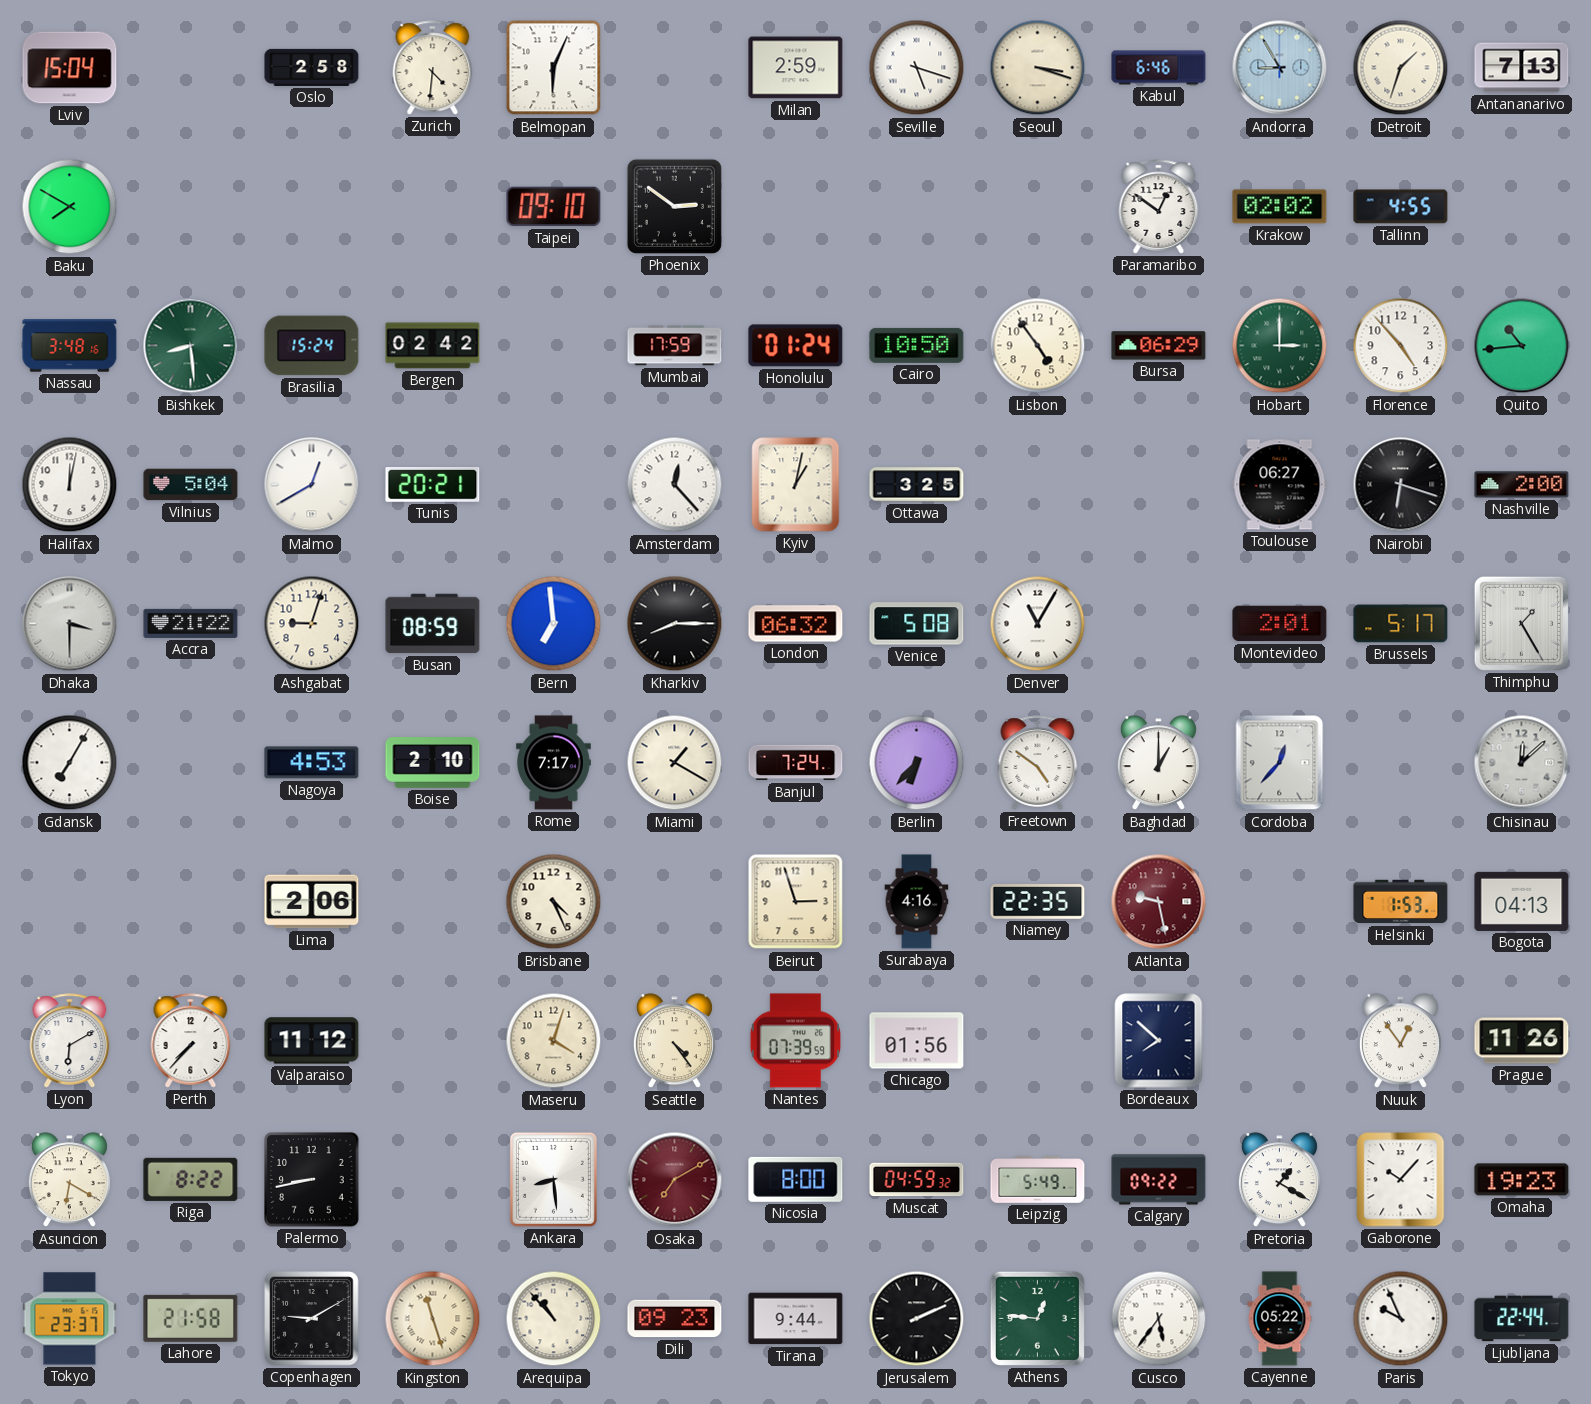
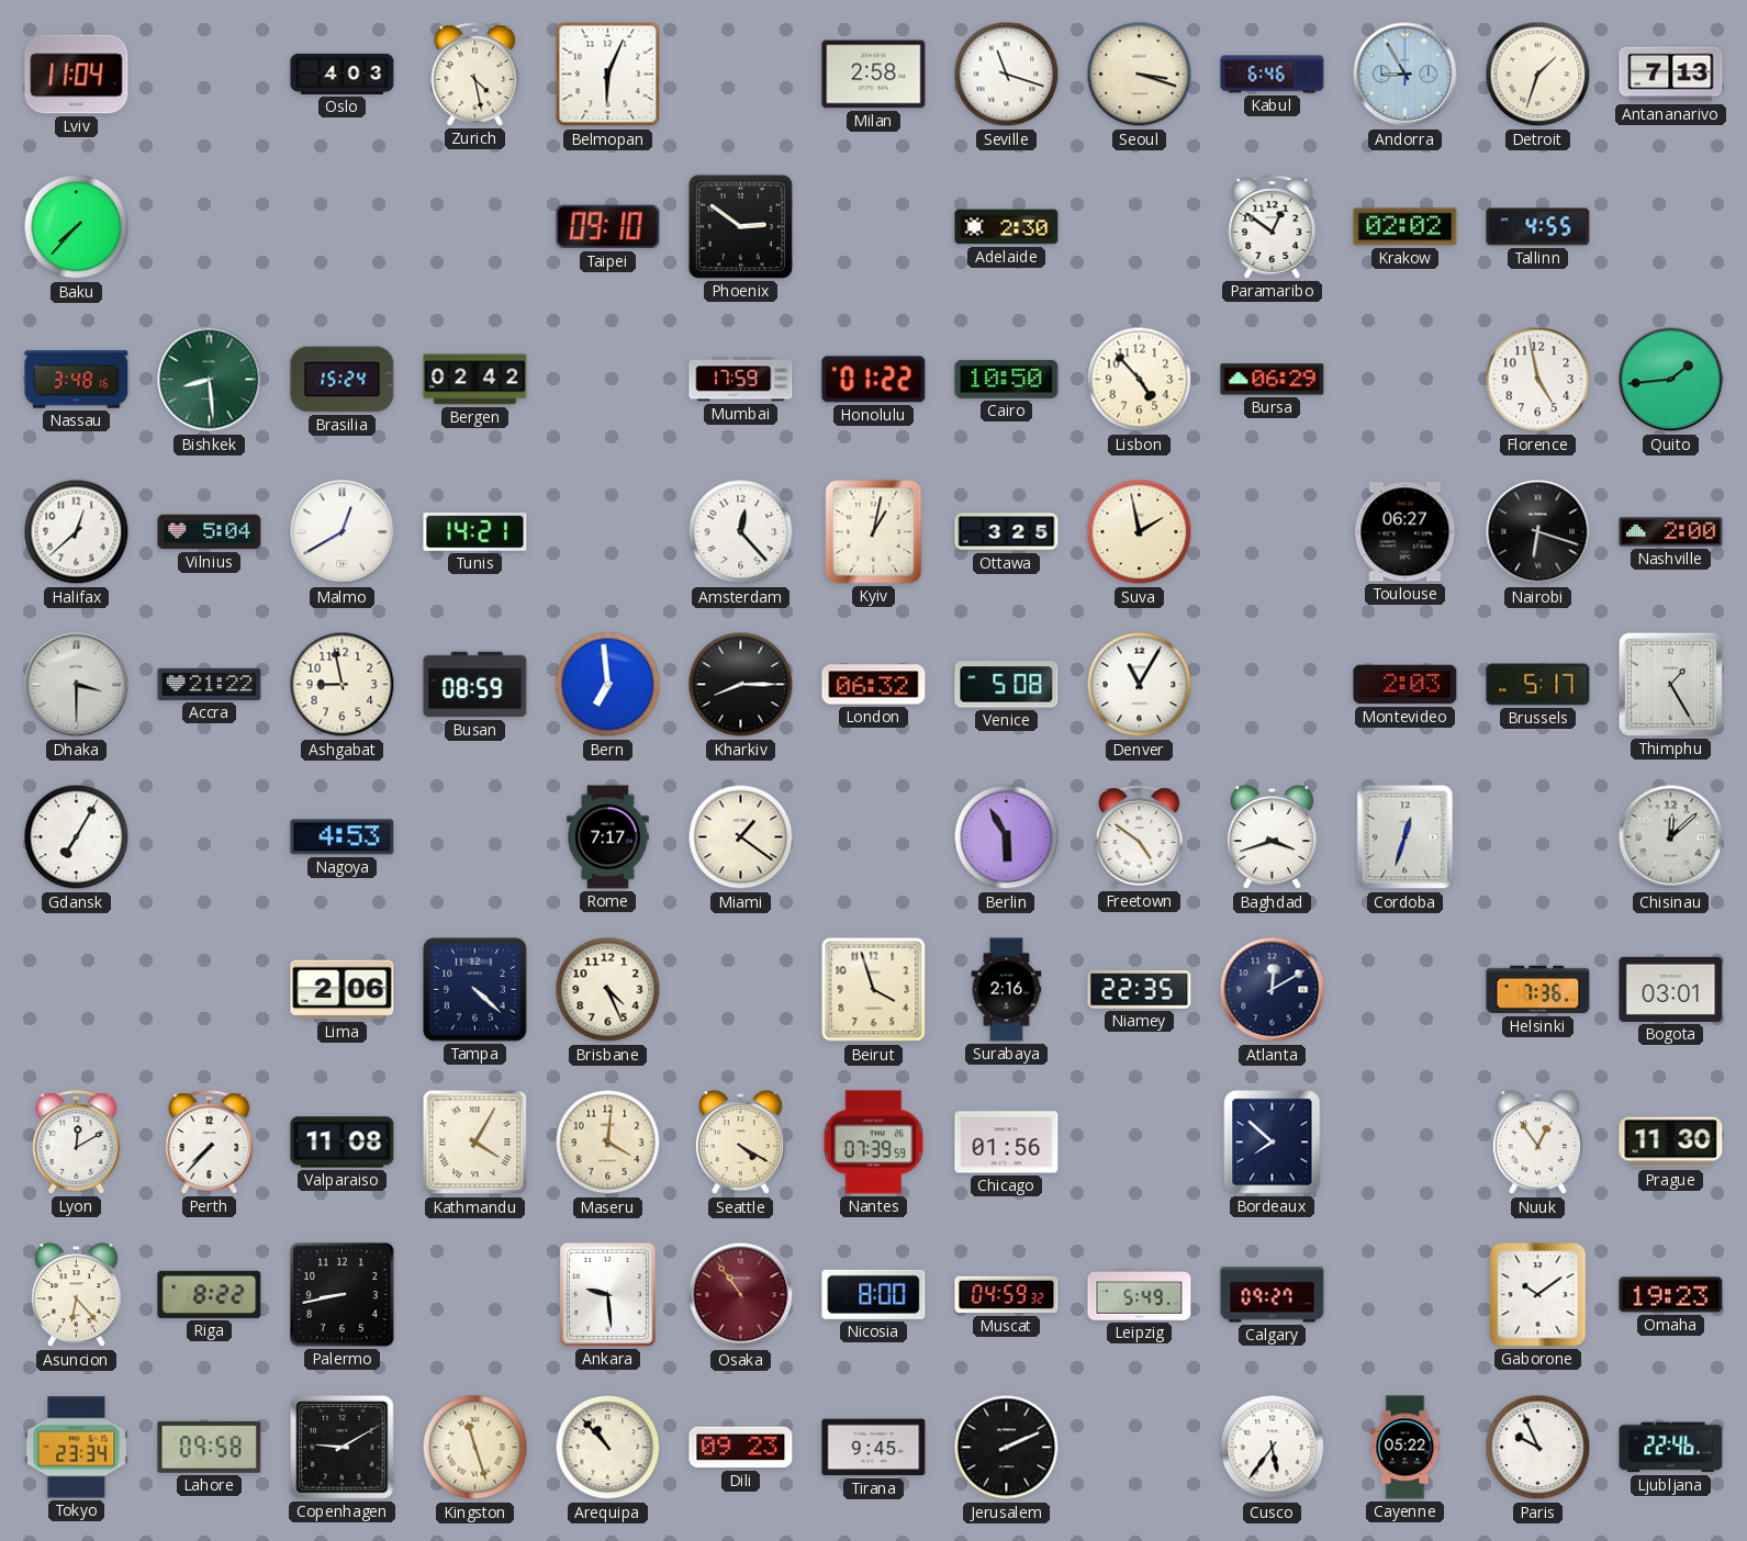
Lviv: 15:04 -> 11:04 (77, 75)
Oslo: 2:58 -> 4:03 (343, 74)
Zurich: 4:31 -> 4:28 (475, 75)
Milan: 2:59 -> 2:58 (874, 75)
Seville: 5:18 -> 11:18 (1007, 75)
Baku: 7:50 -> 7:37 (77, 227)
Adelaide: none -> 2:30 (1007, 227)
Honolulu: 01:24 -> 01:22 (874, 380)
Lisbon: 4:54 -> 4:53 (1140, 380)
Hobart: 3:00 -> none (1280, 346)
Florence: 4:53 -> 4:58 (1538, 380)
Quito: 10:44 -> 1:44 (1671, 380)
Halifax: 12:02 -> 12:38 (77, 532)
Tunis: 20:21 -> 14:21 (475, 532)
Suva: none -> 1:58 (1140, 532)
Ashgabat: 9:03 -> 8:58 (343, 685)
Montevideo: 2:01 -> 2:03 (1406, 685)
Boise: 2:10 -> none (433, 763)
Miami: 1:20 -> 1:21 (741, 837)
Banjul: 7:24 -> none (796, 763)
Berlin: 6:37 -> 5:55 (1007, 837)
Baghdad: 1:00 -> 3:42 (1272, 837)
Cordoba: 12:37 -> 12:33 (1406, 837)
Tampa: none -> 4:22 (475, 990)
Beirut: 2:57 -> 3:57 (874, 990)
Surabaya: 4:16 -> 2:16 (1007, 990)
Atlanta: 9:28 -> 12:10 (1273, 990)
Atlanta dial: burgundy -> navy (1273, 990)
Helsinki: 1:53 -> 7:36 (1538, 990)
Bogota: 04:13 -> 03:01 (1671, 989)
Lyon: 6:10 -> 12:10 (77, 1143)
Valparaiso: 11:12 -> 11:08 (343, 1143)
Kathmandu: none -> 4:05 (475, 1143)
Maseru: 4:03 -> 4:01 (608, 1143)
Seattle: 4:24 -> 4:20 (740, 1143)
Prague: 11:26 -> 11:30 (1671, 1143)
Asuncion: 6:20 -> 6:23 (76, 1295)
Ankara: 8:29 -> 9:29 (607, 1294)
Osaka: 7:10 -> 10:54 (741, 1295)
Calgary: 09:22 -> 09:27 (1273, 1295)
Pretoria: 1:20 -> none (1279, 1180)
Gaborone: 10:07 -> 10:09 (1538, 1295)
Tokyo: 23:37 -> 23:34 (77, 1448)
Lahore: 21:58 -> 09:58 (210, 1447)
Tirana: 9:44 -> 9:45 (874, 1448)
Athens: 12:46 -> none (1037, 1318)
Ljubljana: 22:44 -> 22:46 (1671, 1448)
